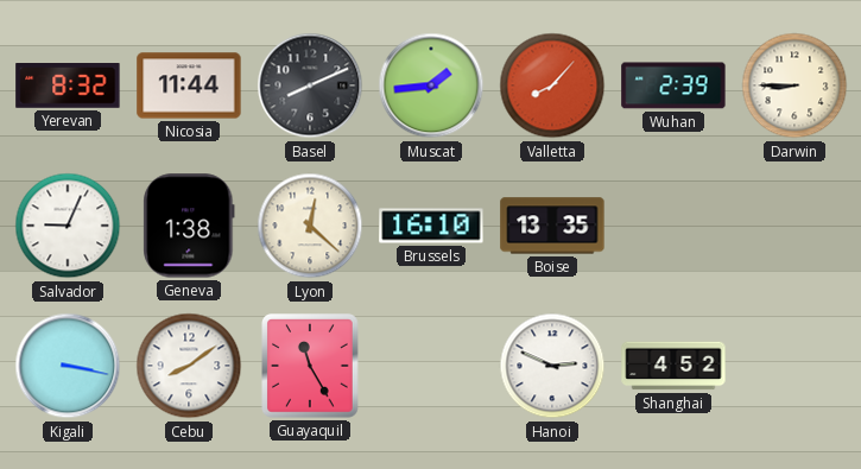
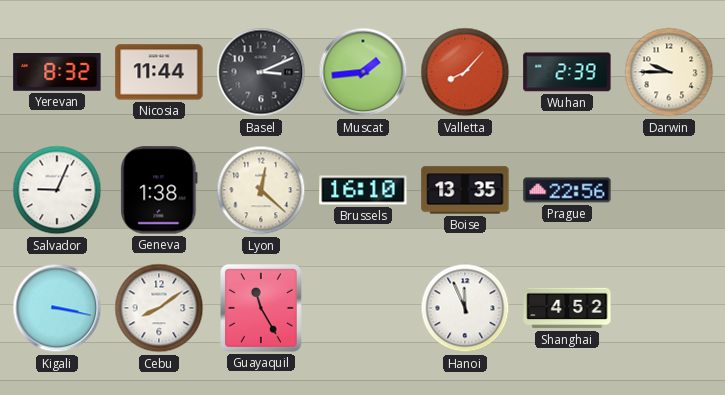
Basel: 8:11 -> 3:11 (261, 72)
Darwin: 8:45 -> 9:45 (669, 72)
Prague: none -> 22:56 (567, 190)
Hanoi: 2:49 -> 11:56 (465, 308)
